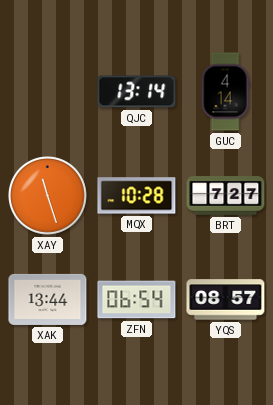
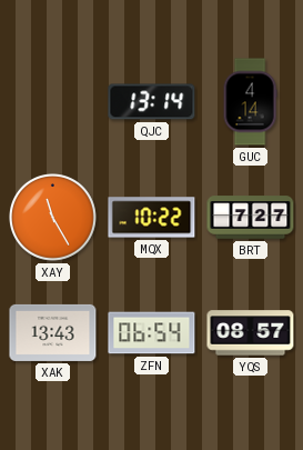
XAY: 11:27 -> 11:25 (53, 218)
MQX: 10:28 -> 10:22 (152, 218)
XAK: 13:44 -> 13:43 (53, 332)
